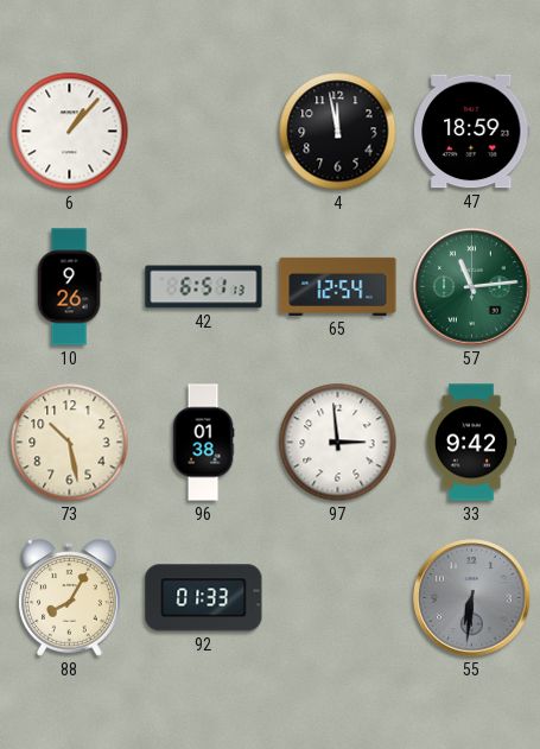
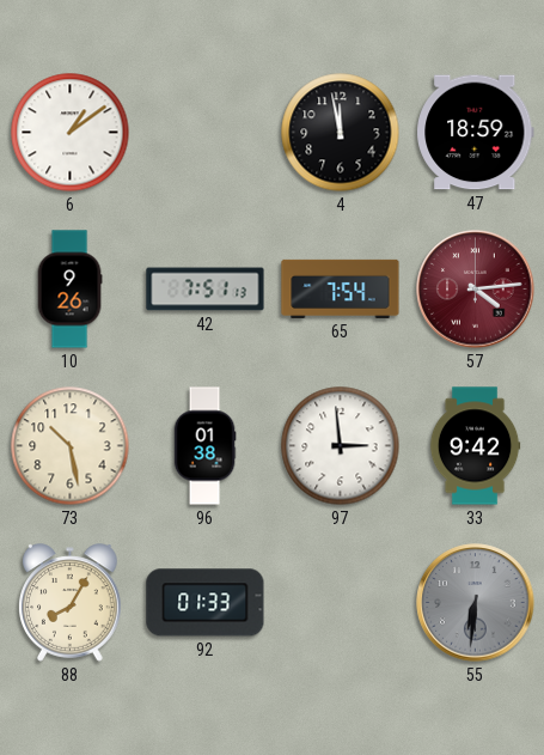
6: 1:07 -> 1:09 (71, 133)
42: 6:51 -> 7:51 (206, 290)
65: 12:54 -> 7:54 (341, 288)
57: 11:14 -> 4:14 (476, 290)
57 dial: green -> burgundy (476, 290)
